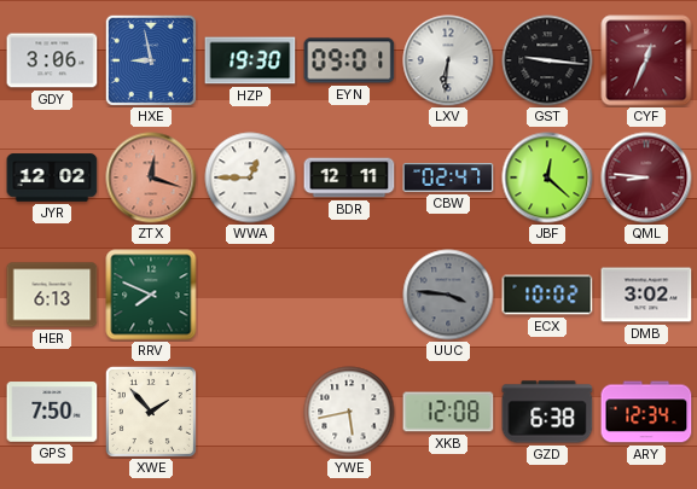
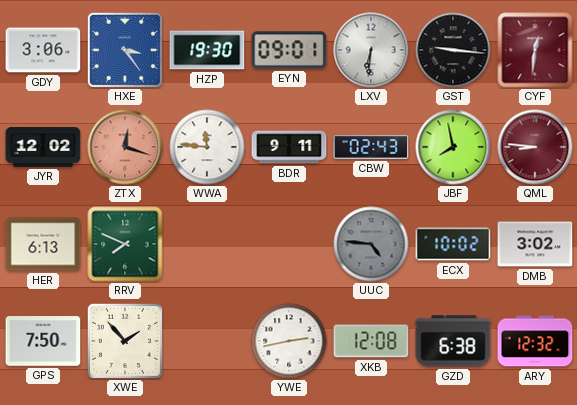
HXE: 8:58 -> 3:24 (125, 50)
CYF: 12:34 -> 12:31 (535, 50)
WWA: 12:45 -> 11:46 (207, 147)
BDR: 12:11 -> 9:11 (289, 147)
CBW: 02:47 -> 02:43 (371, 147)
JBF: 12:22 -> 7:58 (453, 147)
UUC: 3:46 -> 4:46 (371, 244)
YWE: 5:43 -> 2:43 (289, 341)
ARY: 12:34 -> 12:32 (535, 341)
